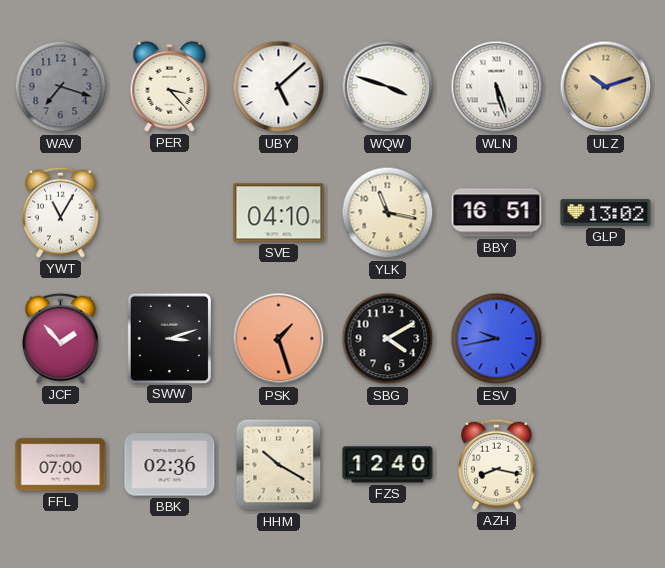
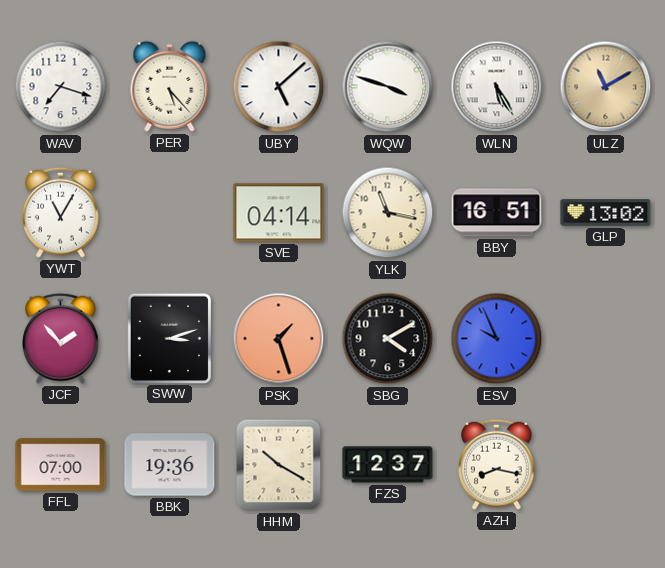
WAV dial: grey -> white (61, 87)
PER: 3:23 -> 5:23 (170, 86)
WLN: 5:27 -> 5:25 (497, 87)
ULZ: 10:12 -> 11:10 (606, 87)
SVE: 04:10 -> 04:14 (279, 213)
ESV: 9:43 -> 9:56 (497, 339)
BBK: 02:36 -> 19:36 (170, 465)
FZS: 12:40 -> 12:37 (388, 465)
